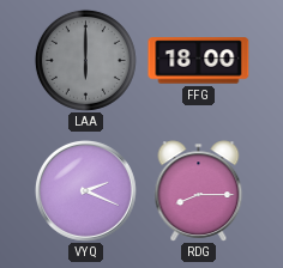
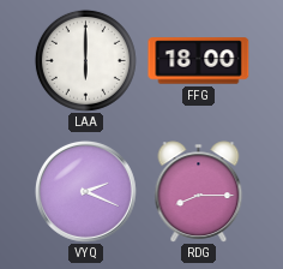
LAA dial: grey -> white (85, 60)
